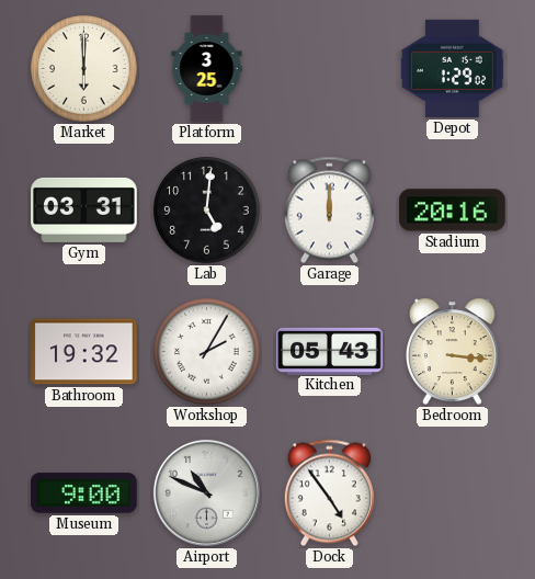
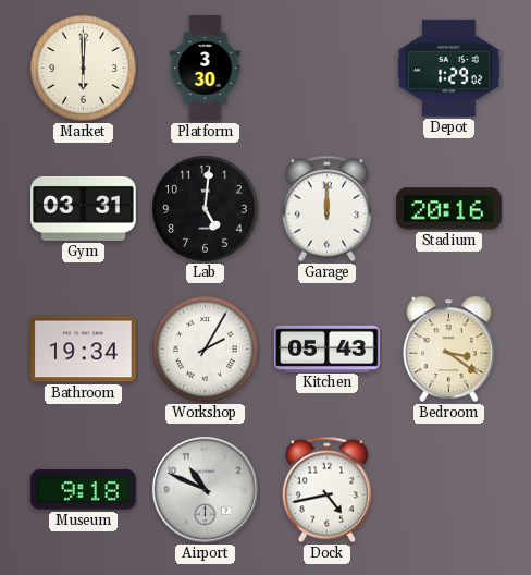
Platform: 3:25 -> 3:30 (206, 69)
Bathroom: 19:32 -> 19:34 (84, 350)
Bedroom: 3:16 -> 3:21 (449, 348)
Museum: 9:00 -> 9:18 (84, 490)
Dock: 4:54 -> 4:43 (326, 490)
